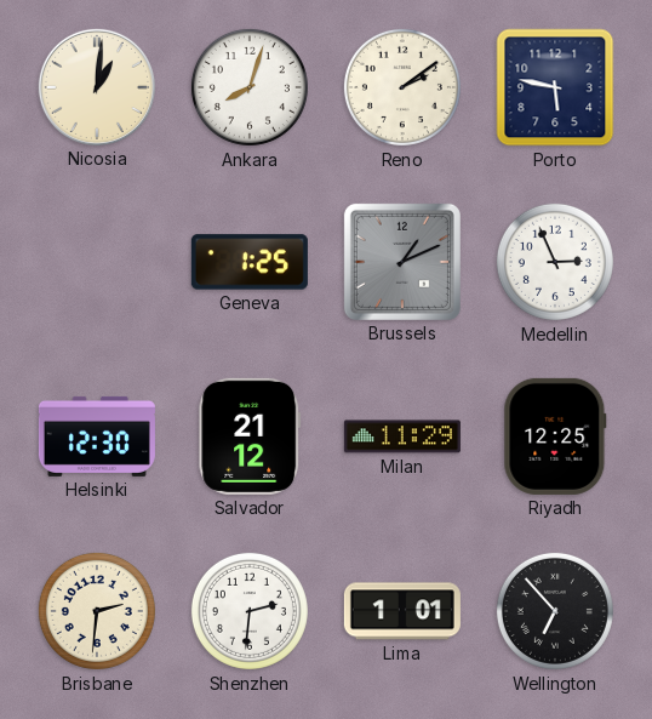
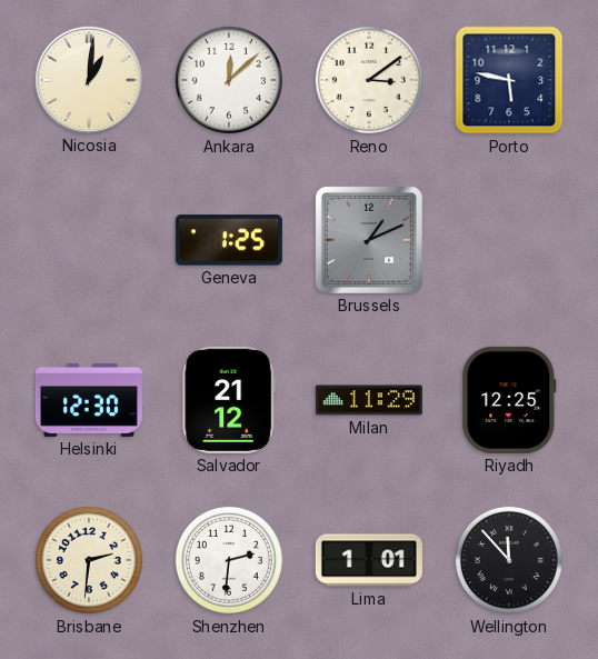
Ankara: 8:03 -> 12:08 (229, 80)
Reno: 2:09 -> 3:09 (369, 80)
Medellin: 2:56 -> none (555, 262)
Wellington: 6:53 -> 11:53 (509, 560)
